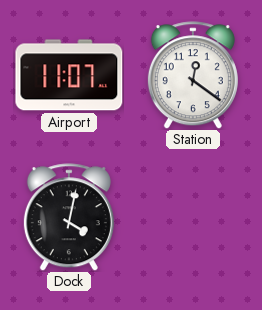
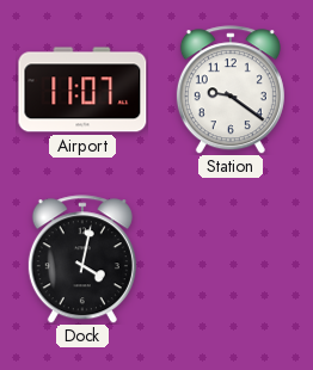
Station: 12:21 -> 9:21 (231, 90)
